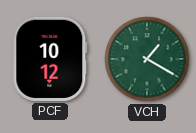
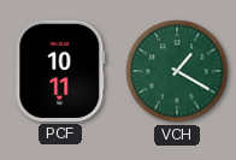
PCF: 10:12 -> 10:11 (60, 71)
